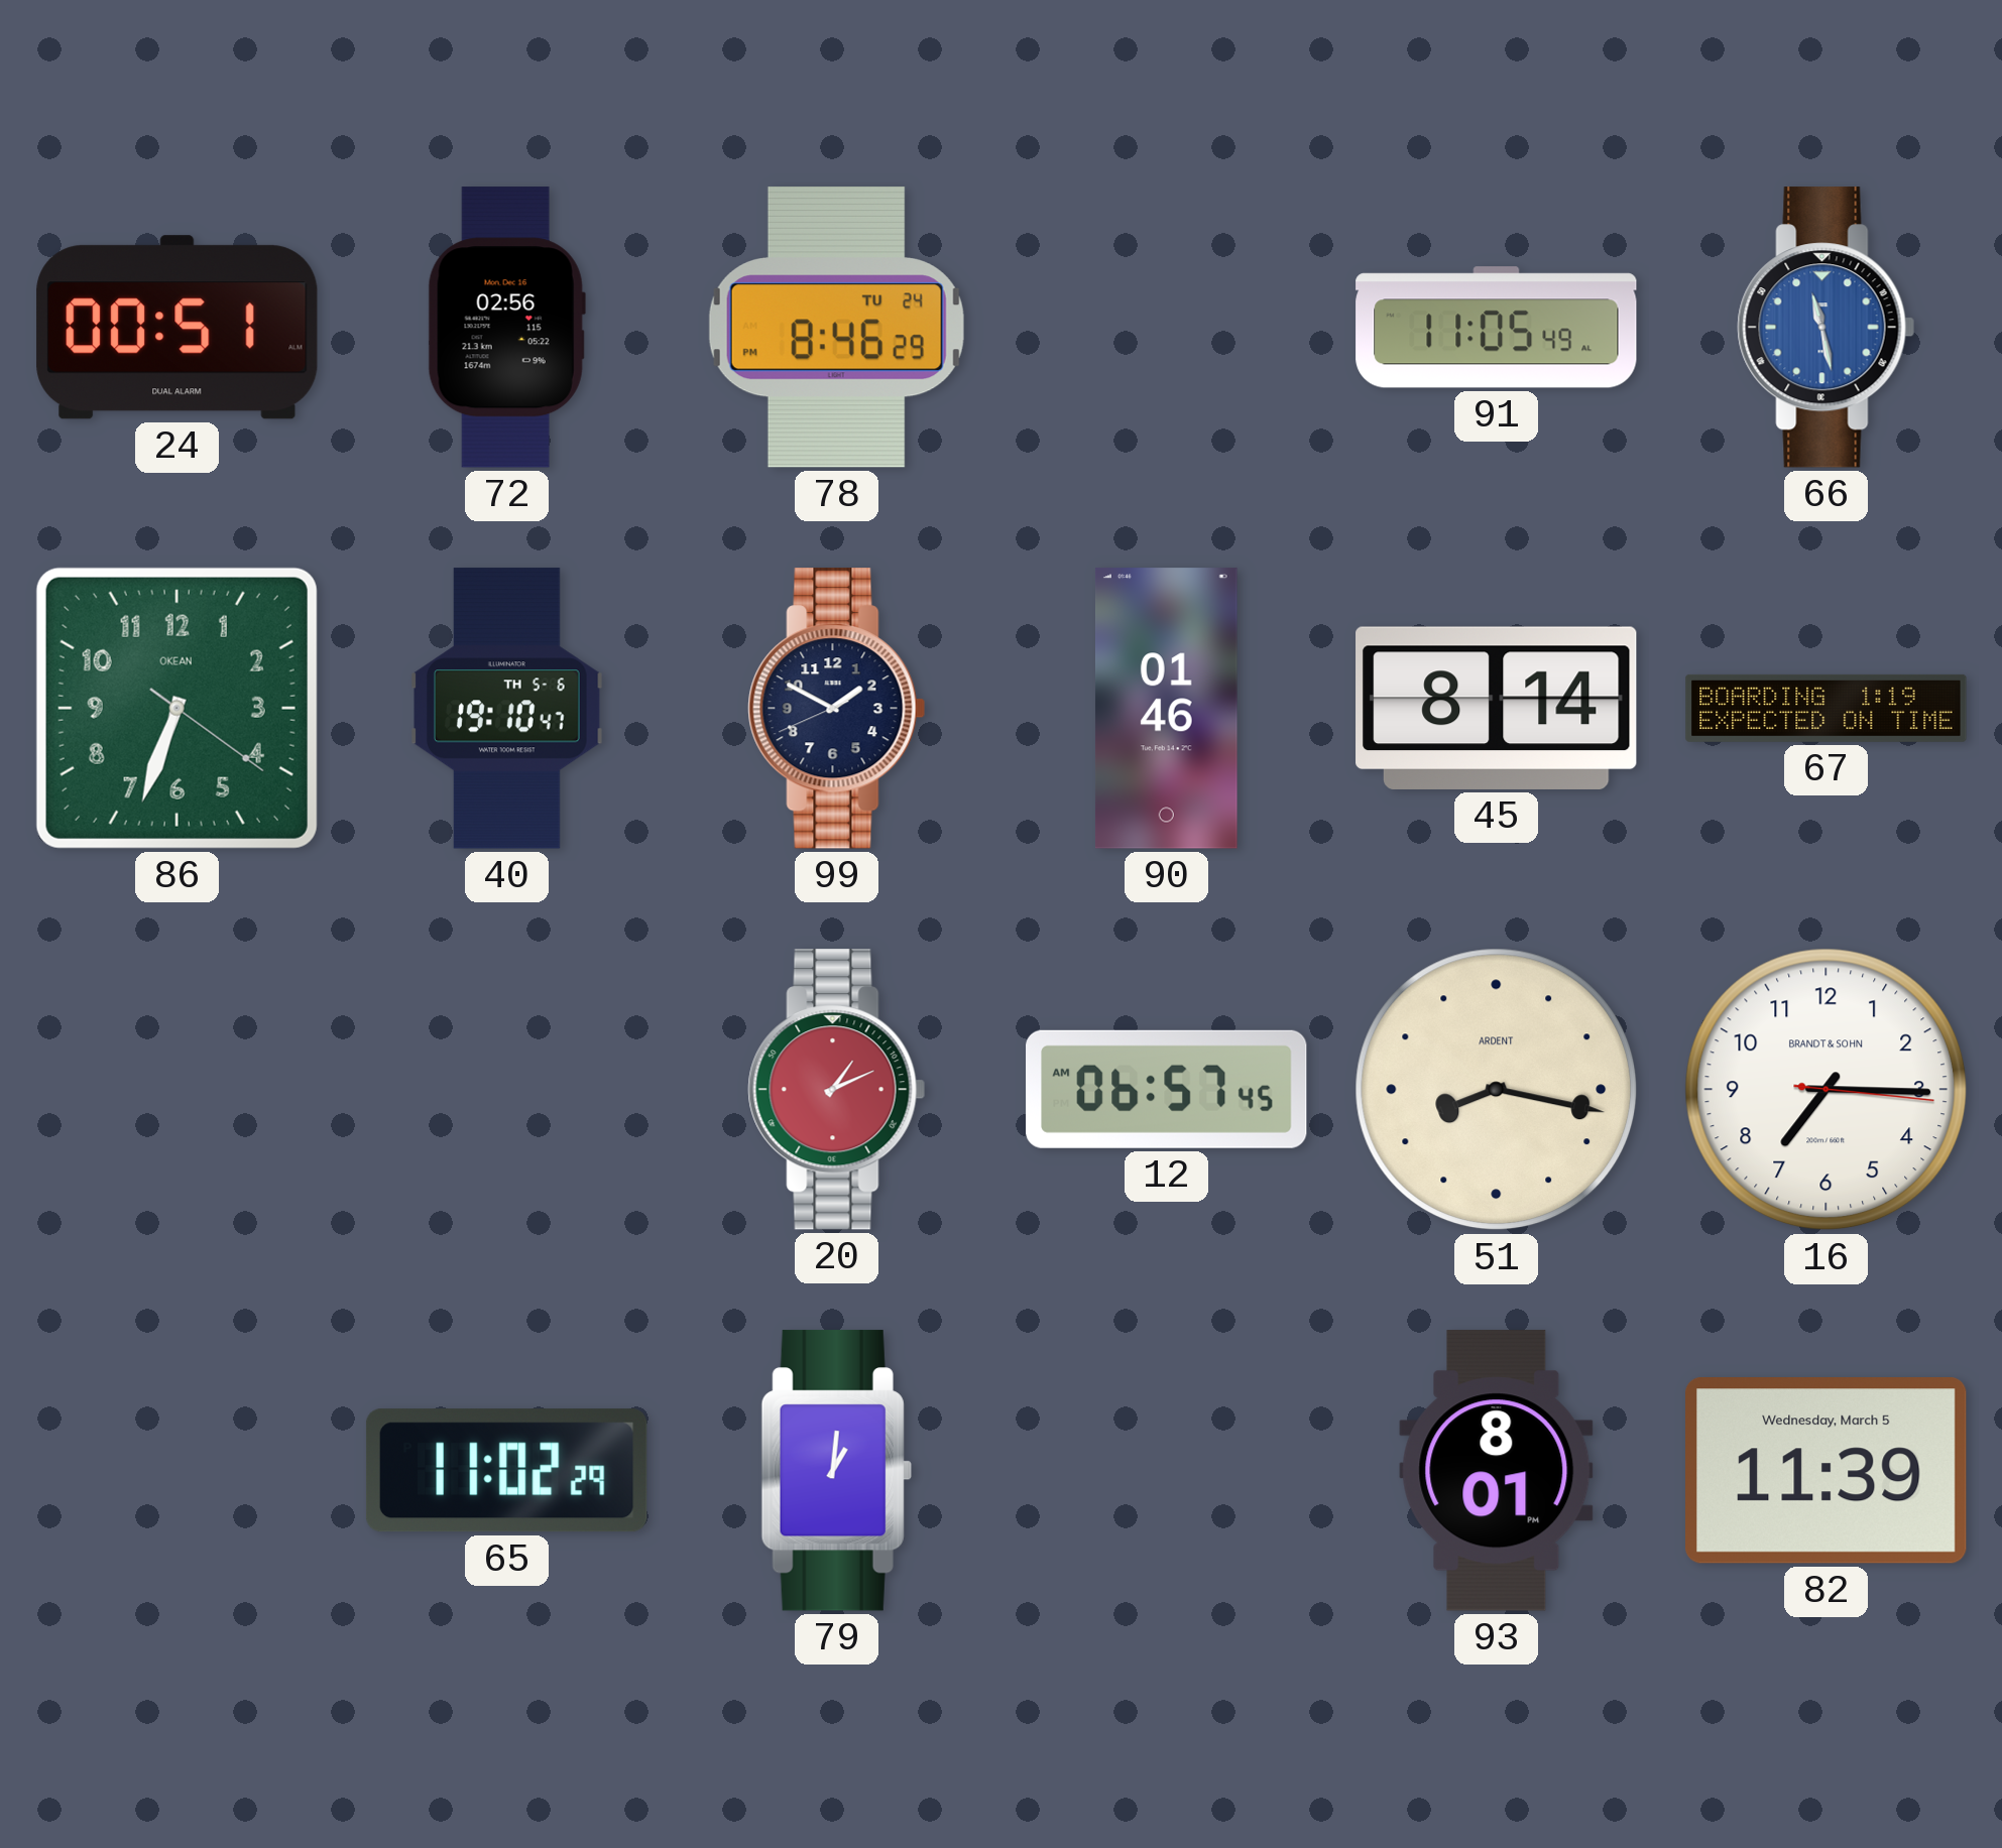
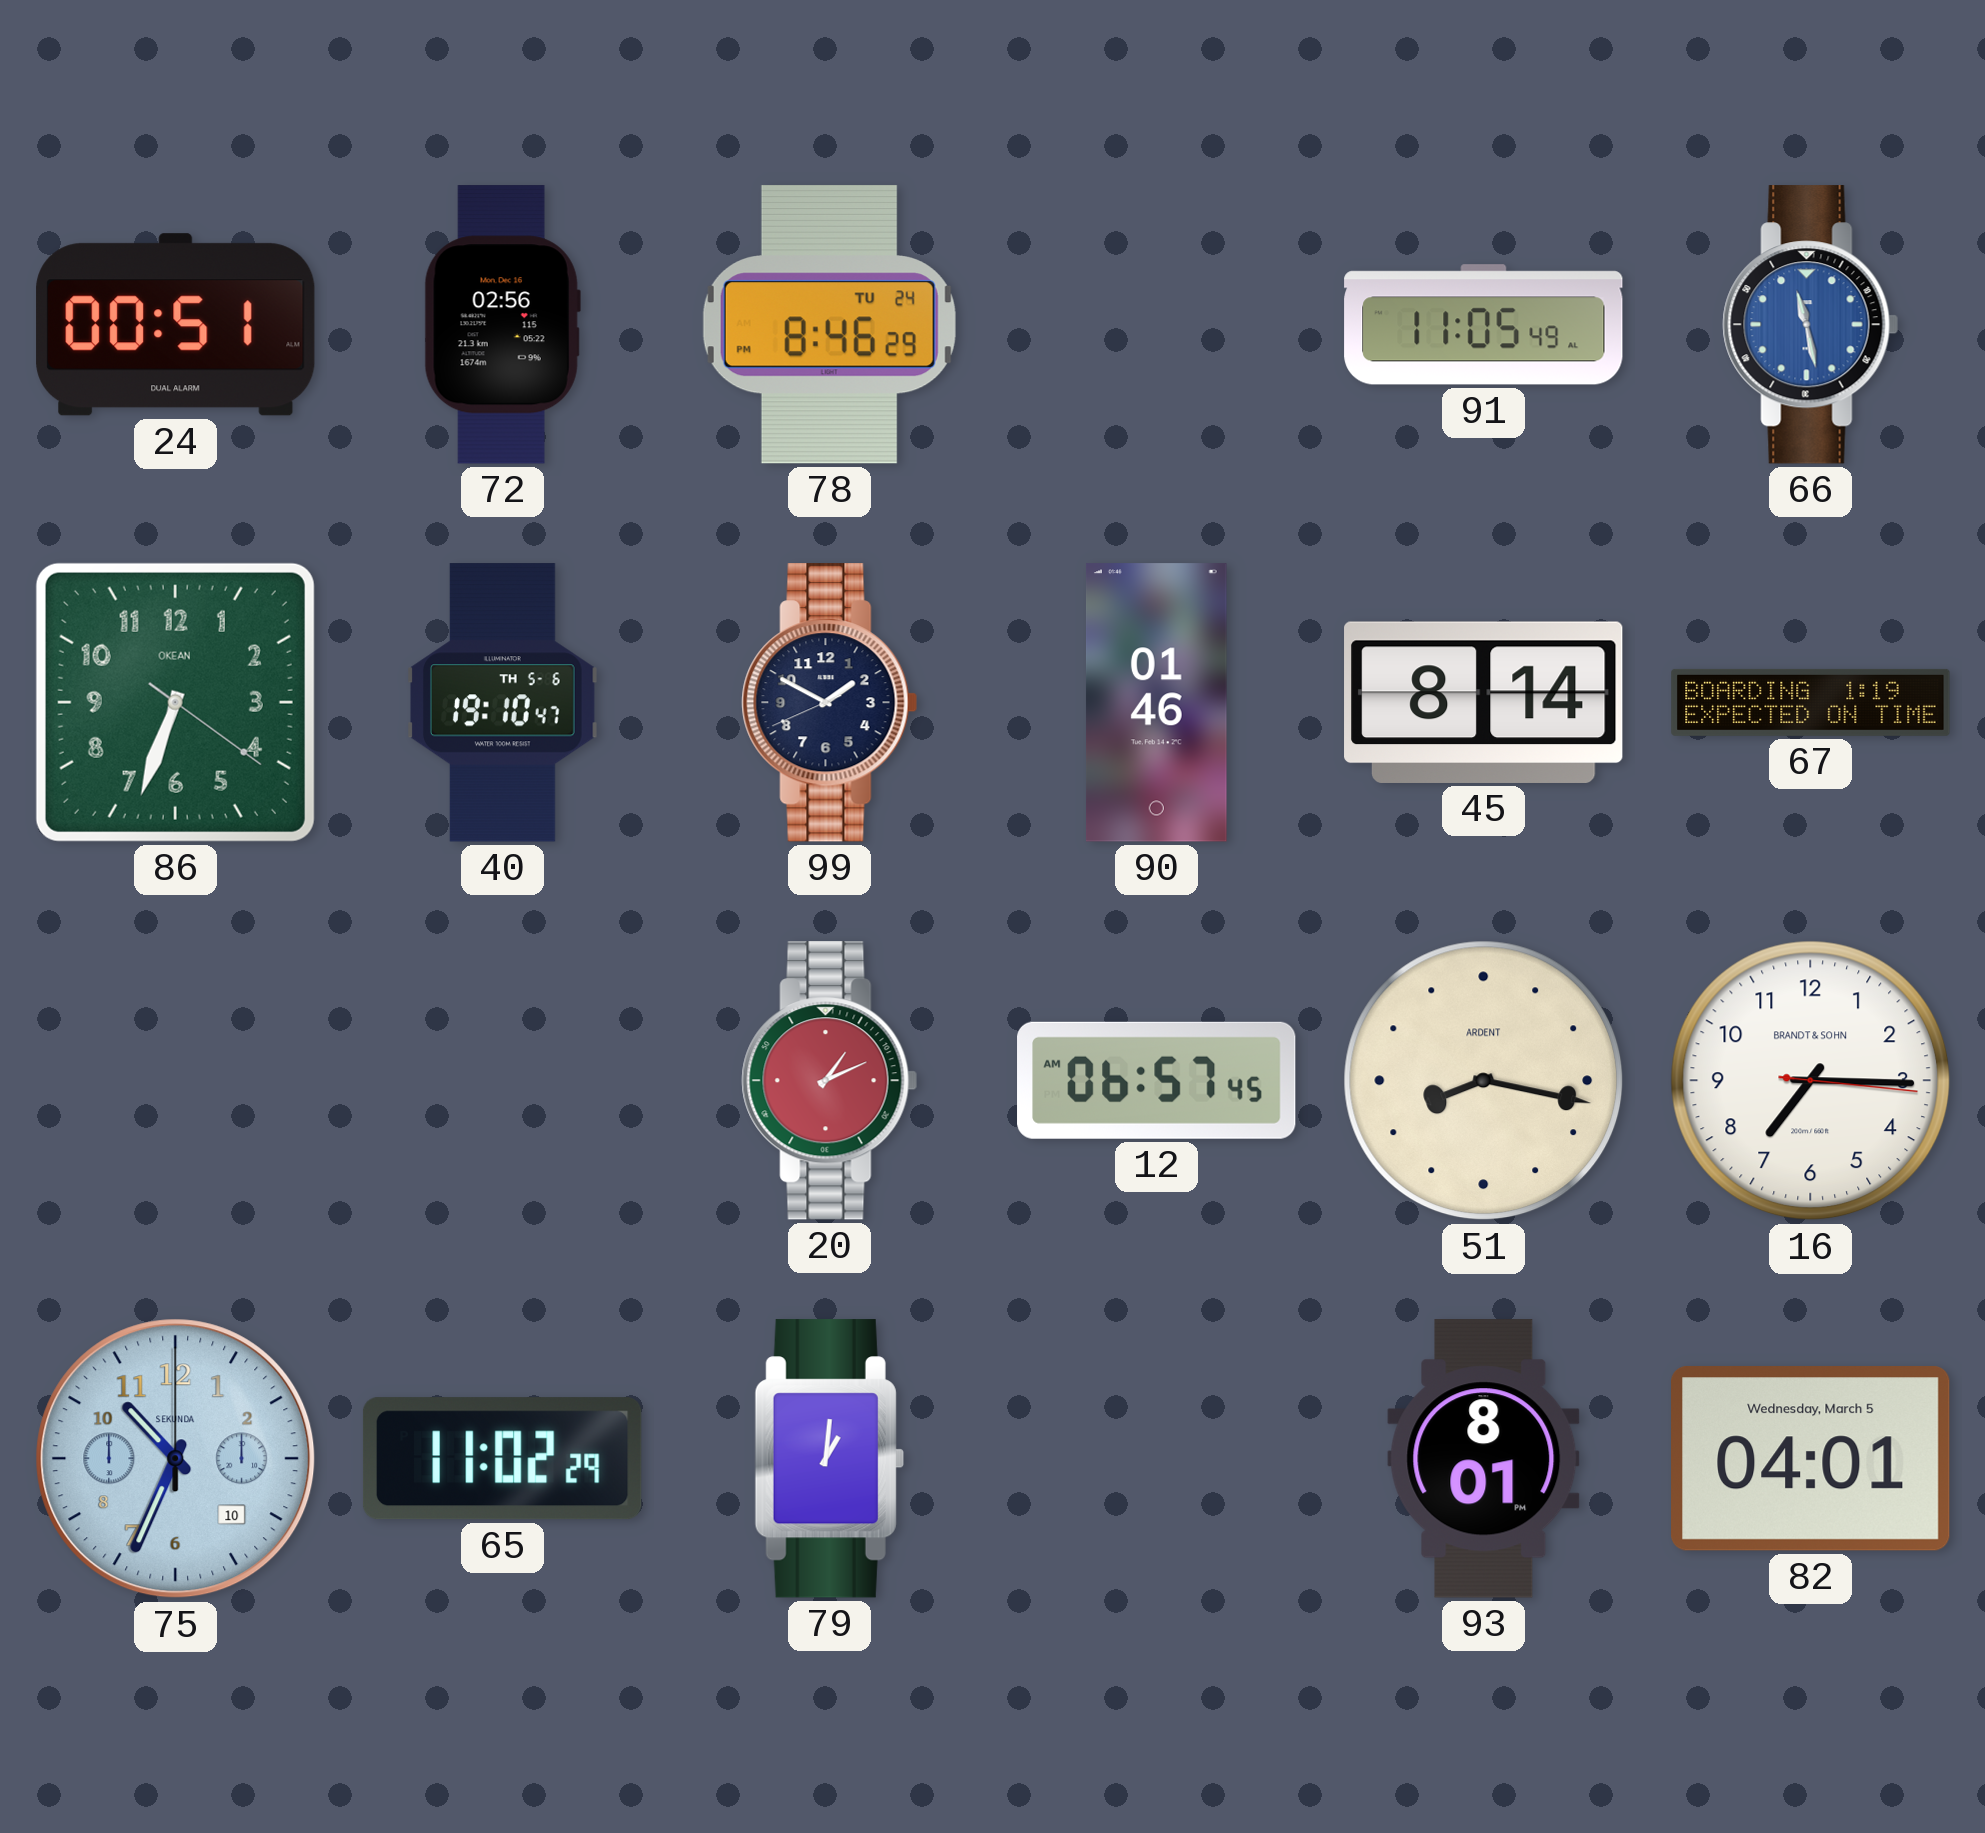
75: none -> 10:34 (176, 1459)
82: 11:39 -> 04:01 (1811, 1459)
